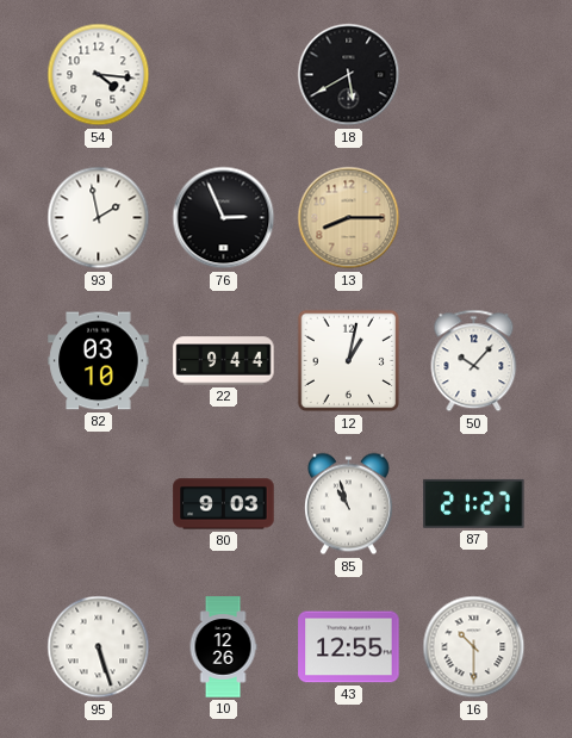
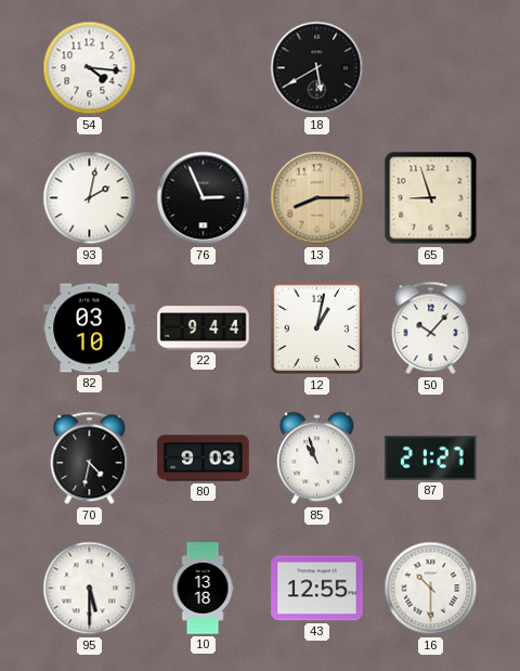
93: 1:58 -> 2:02 (90, 198)
65: none -> 8:57 (431, 198)
70: none -> 4:32 (90, 459)
95: 5:27 -> 5:30 (90, 589)
10: 12:26 -> 13:18 (203, 589)
